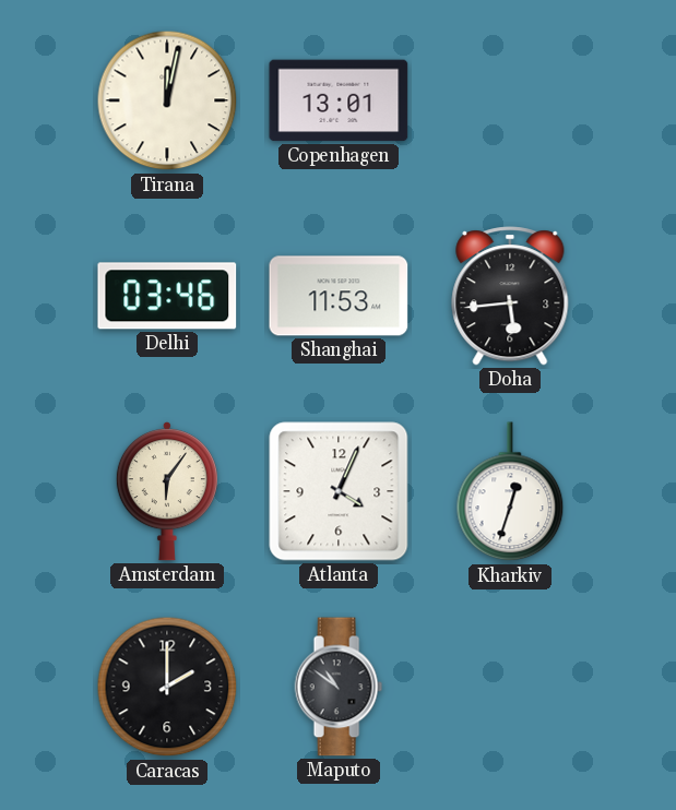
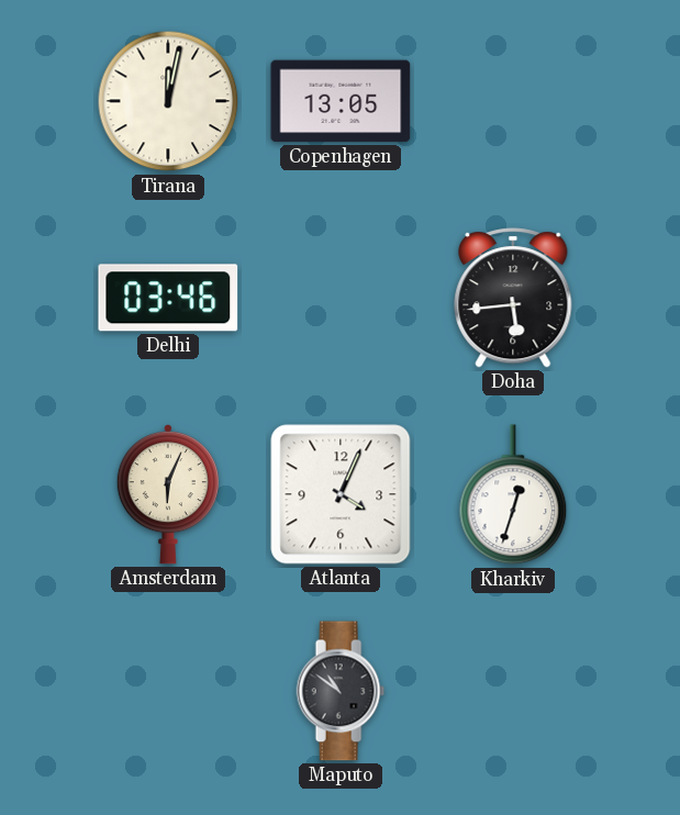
Copenhagen: 13:01 -> 13:05 (341, 101)
Shanghai: 11:53 -> none (339, 296)
Amsterdam: 6:06 -> 6:04 (168, 494)
Caracas: 2:00 -> none (167, 687)
